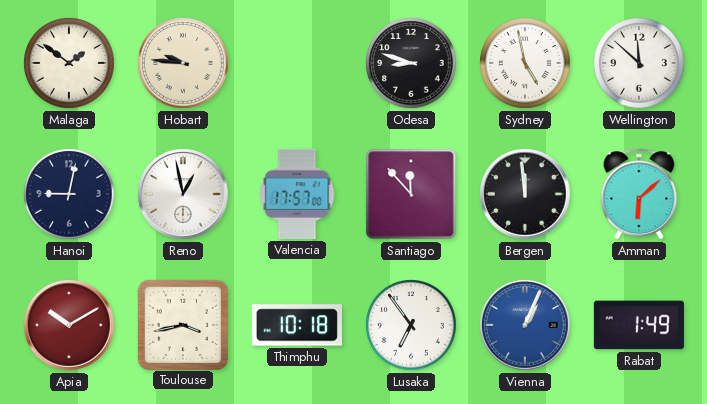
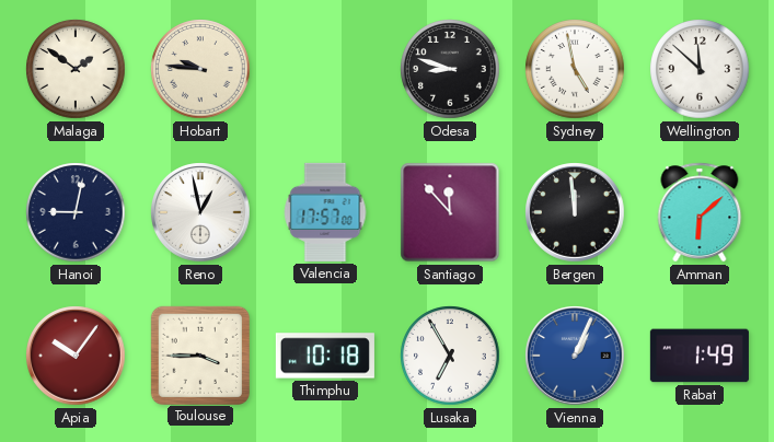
Apia: 10:10 -> 10:06 (76, 356)
Toulouse: 3:43 -> 3:45 (199, 354)
Lusaka: 6:54 -> 6:55 (450, 356)
